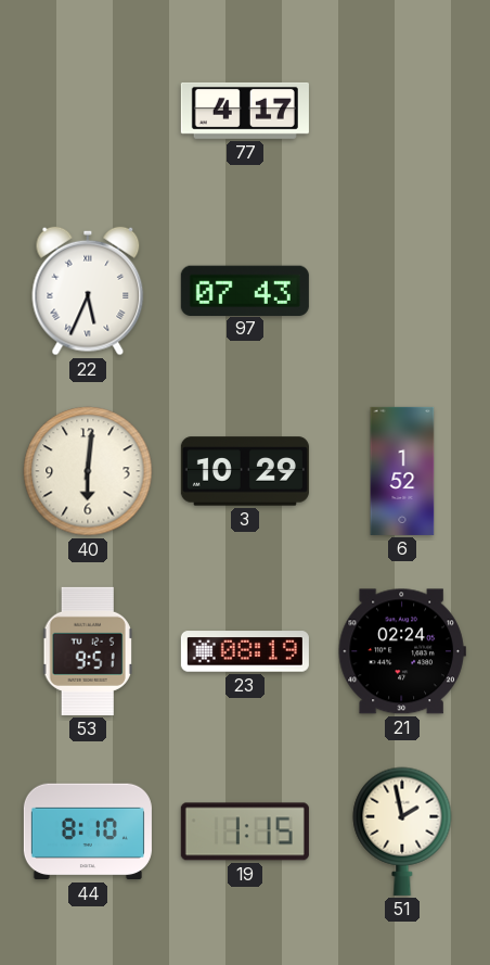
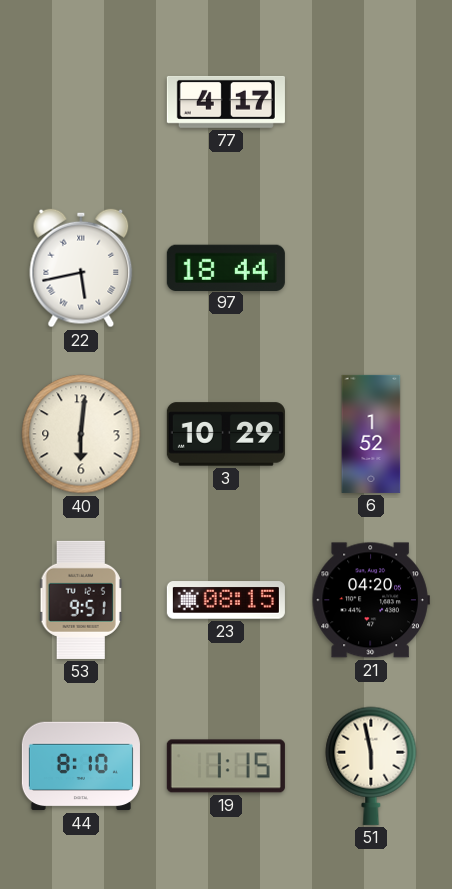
22: 5:34 -> 5:43 (81, 268)
97: 07:43 -> 18:44 (226, 267)
23: 08:19 -> 08:15 (226, 600)
21: 02:24 -> 04:20 (371, 600)
51: 1:58 -> 5:58 (371, 766)
